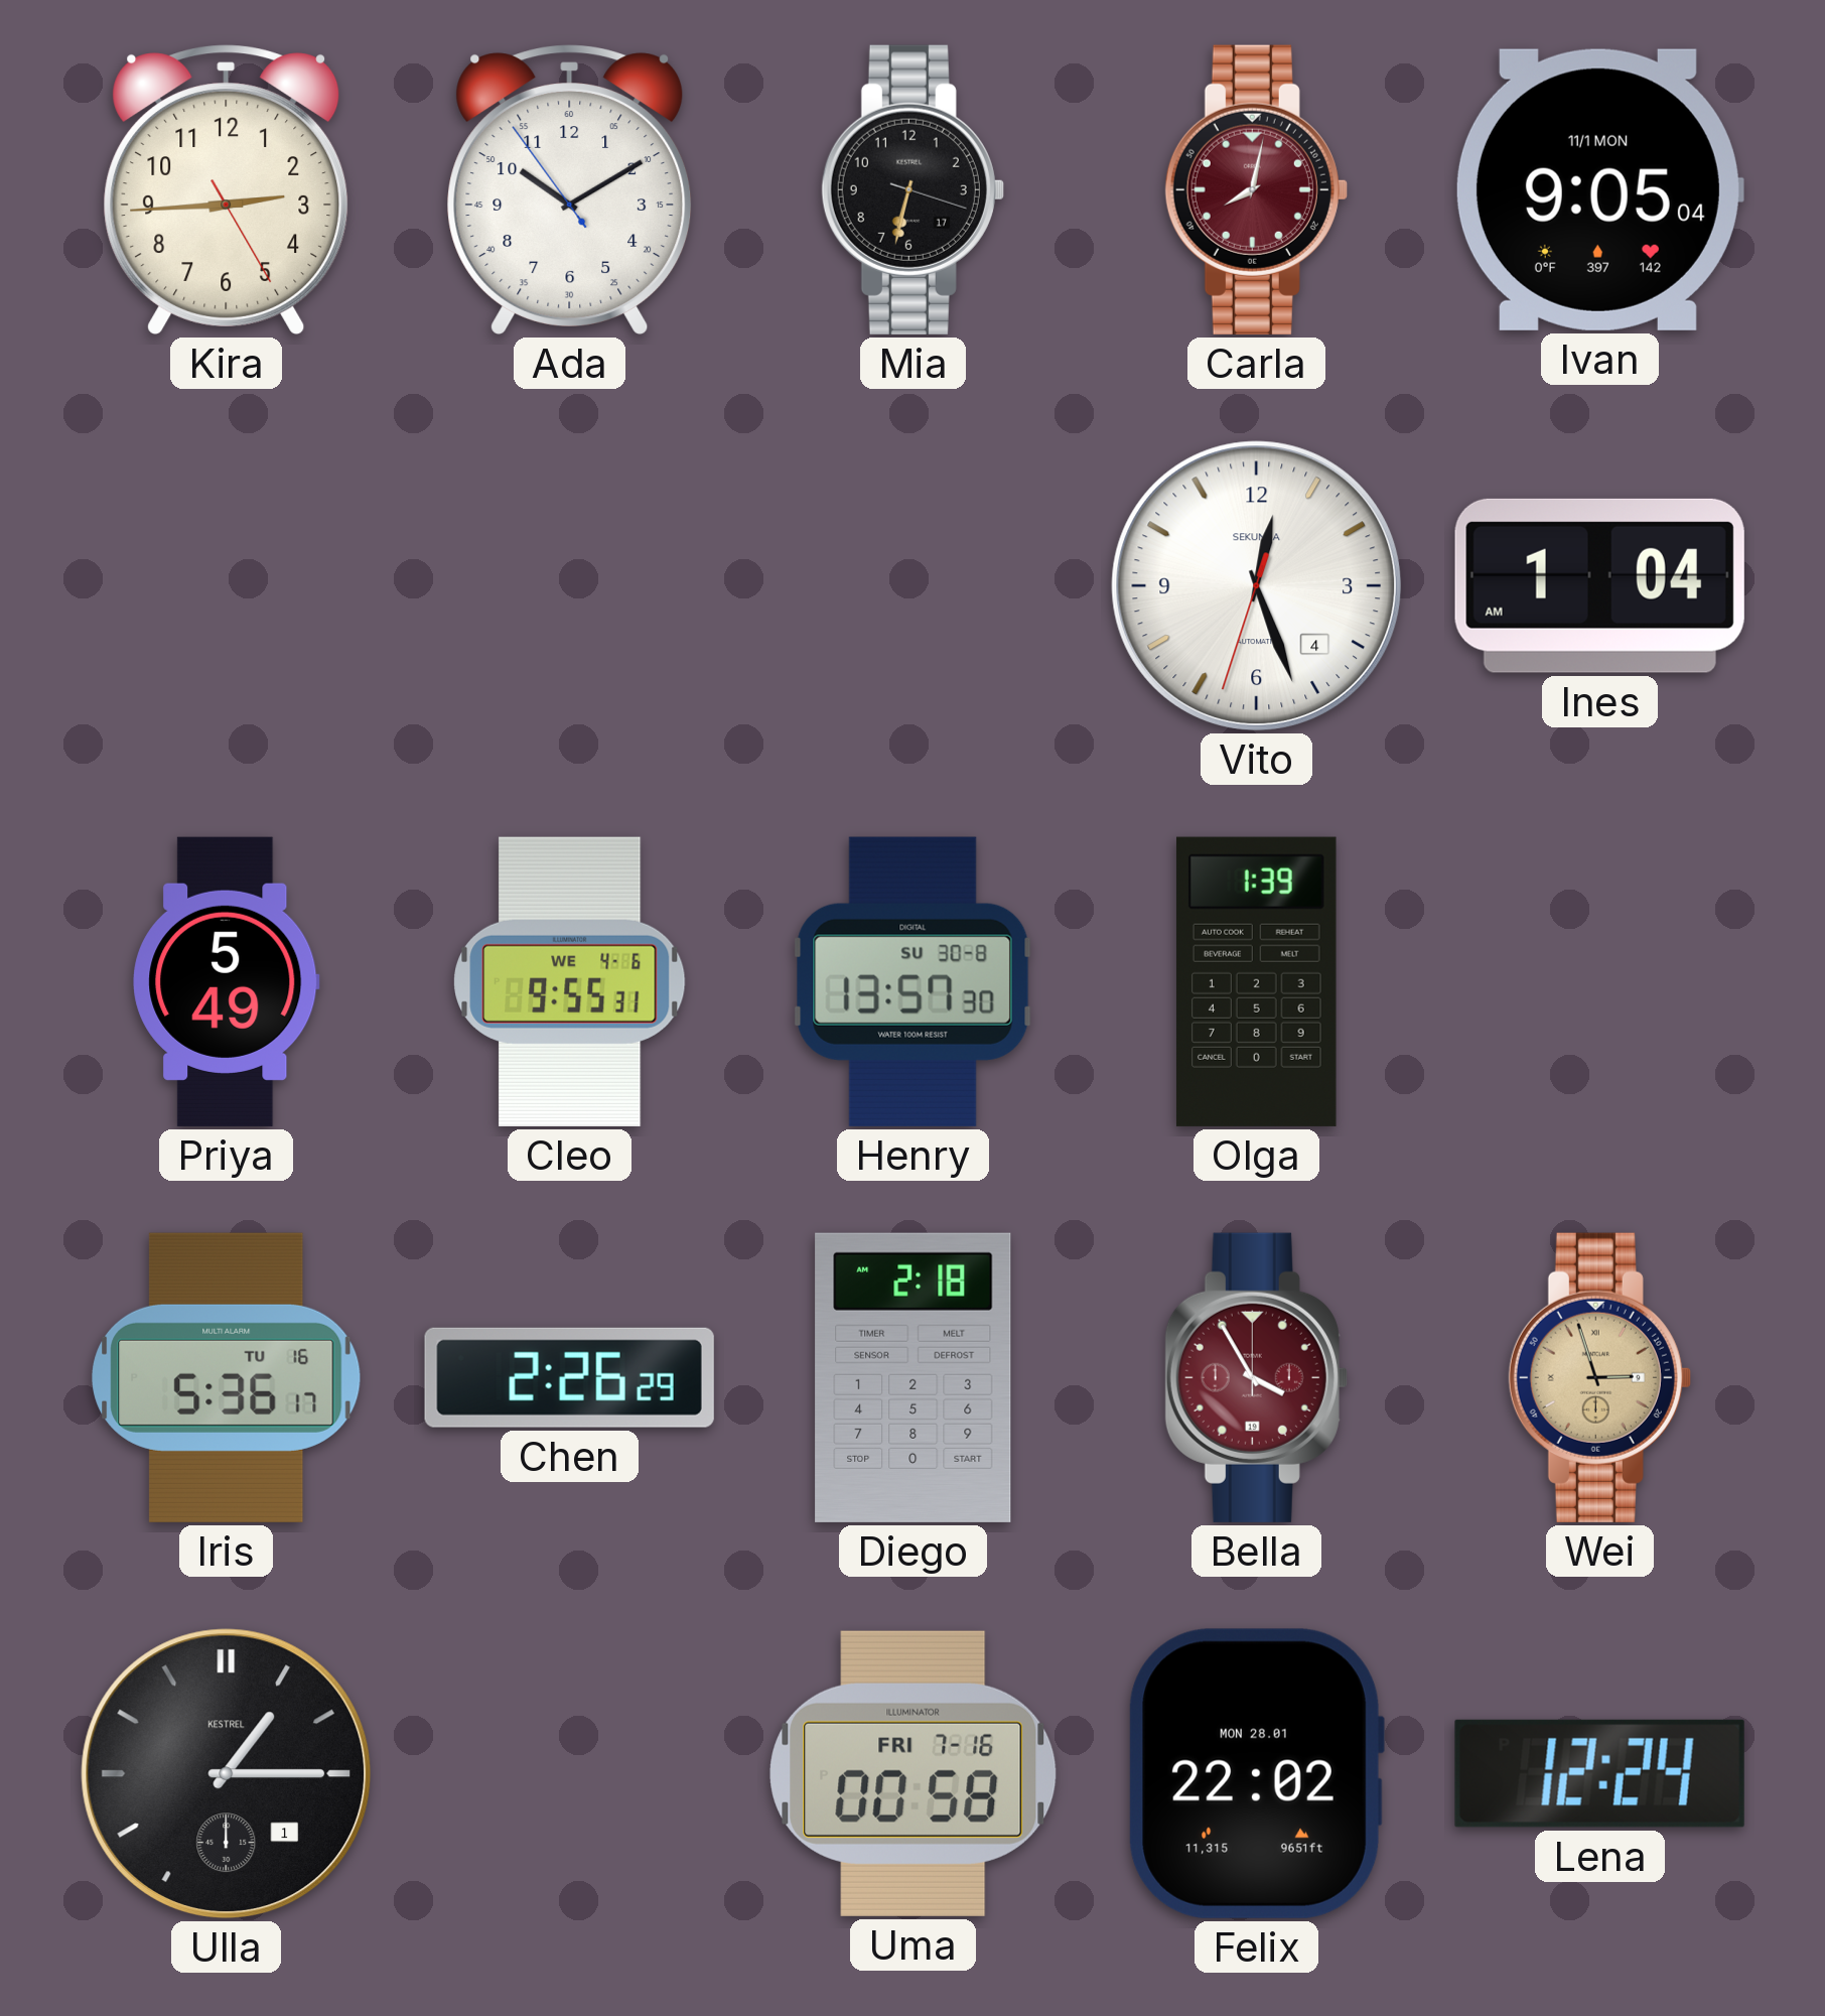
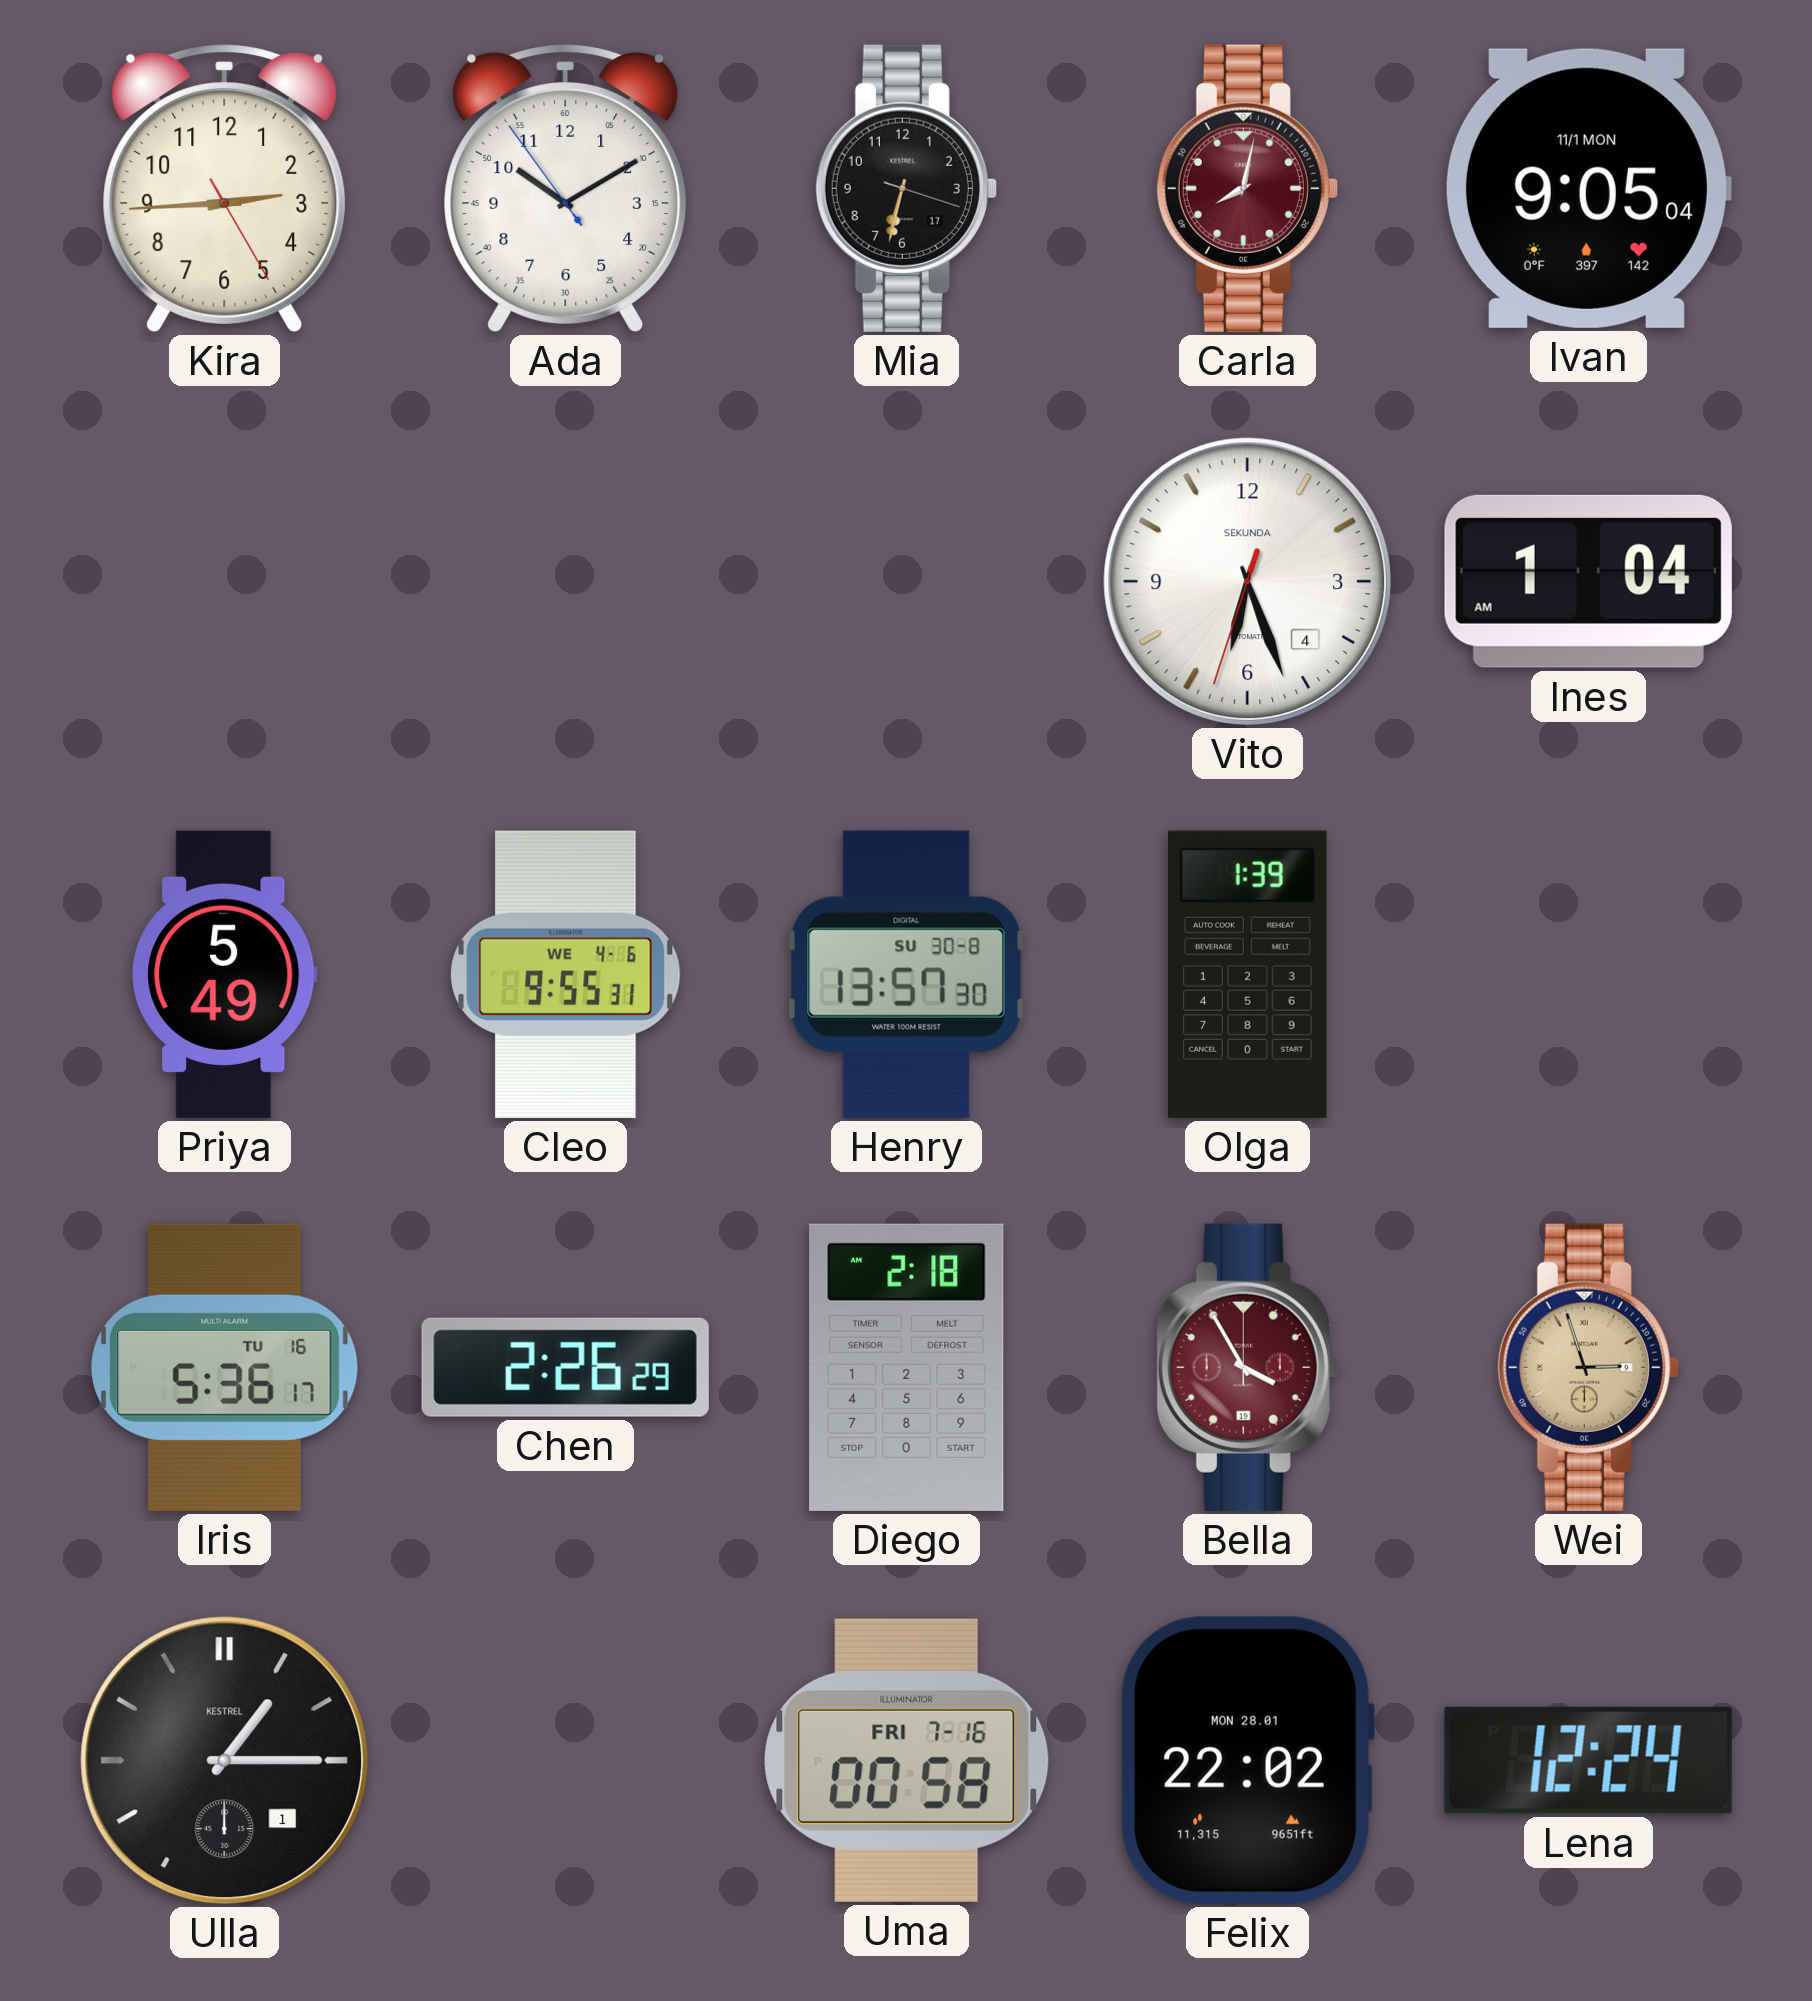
Vito: 12:26 -> 6:26 (1247, 581)
